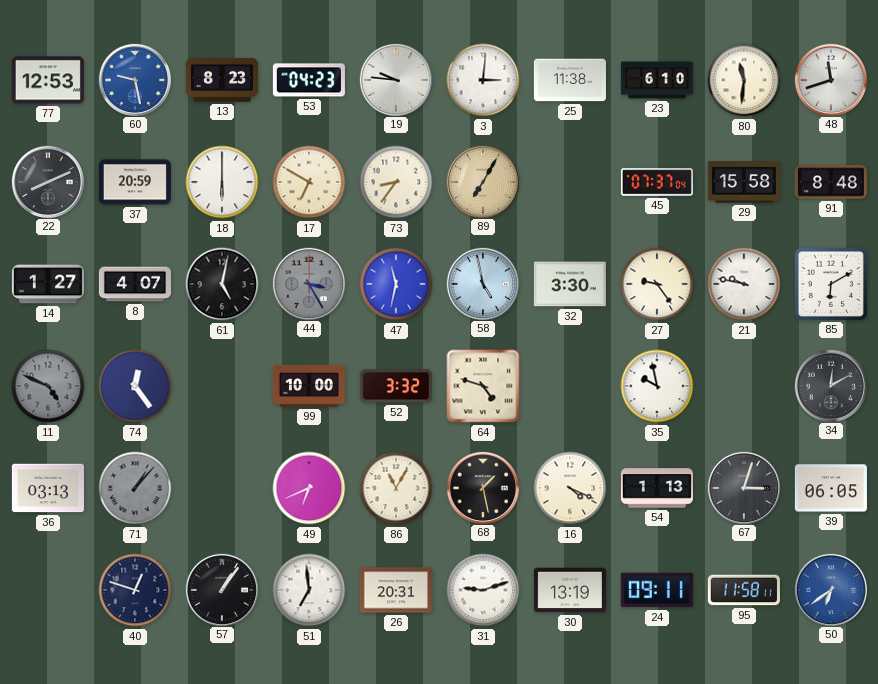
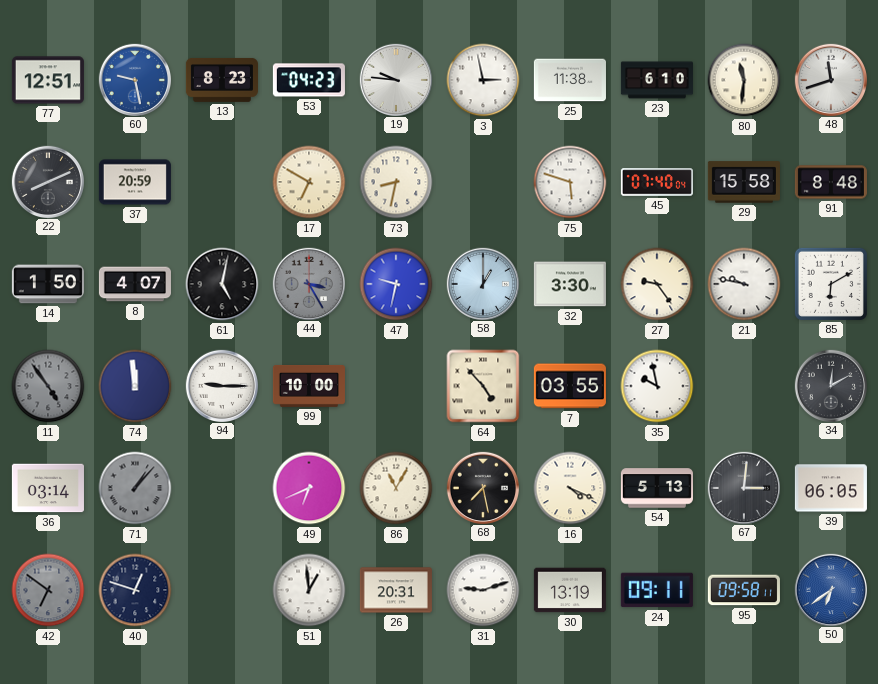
77: 12:53 -> 12:51 (48, 80)
3: 3:01 -> 2:58 (483, 80)
18: 6:00 -> none (222, 182)
73: 8:36 -> 8:32 (396, 182)
89: 7:05 -> none (482, 181)
75: none -> 5:48 (570, 182)
45: 07:37 -> 07:40 (657, 182)
14: 1:27 -> 1:50 (48, 284)
47: 11:32 -> 9:32 (396, 284)
58: 4:58 -> 1:00 (482, 283)
11: 4:49 -> 4:54 (48, 386)
74: 12:24 -> 11:59 (135, 386)
94: none -> 9:15 (221, 385)
52: 3:32 -> none (396, 386)
64: 4:48 -> 4:53 (483, 386)
7: none -> 03:55 (570, 386)
36: 03:13 -> 03:14 (48, 488)
68: 1:28 -> 7:28 (482, 487)
54: 1:13 -> 5:13 (657, 488)
67: 3:03 -> 3:01 (743, 487)
42: none -> 6:51 (48, 590)
57: 1:06 -> none (221, 589)
51: 6:59 -> 12:59 (309, 590)
95: 11:58 -> 09:58 (744, 590)
